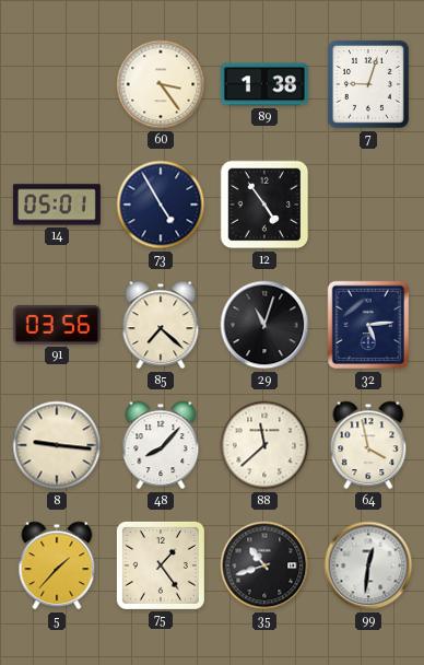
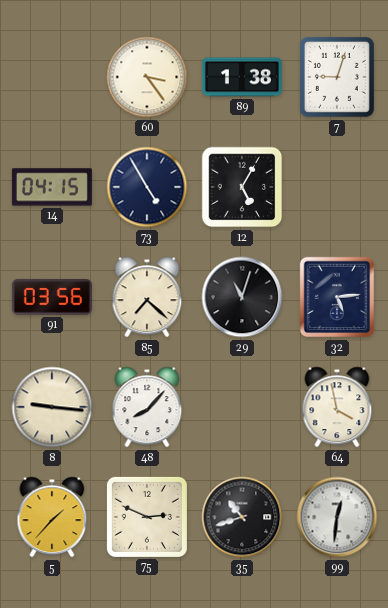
14: 05:01 -> 04:15 (52, 187)
12: 4:54 -> 5:05 (242, 187)
88: 11:38 -> none (264, 445)
75: 1:24 -> 2:49 (147, 517)
